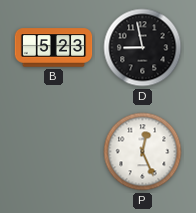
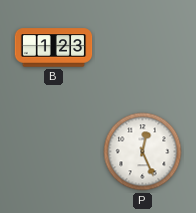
B: 5:23 -> 1:23 (54, 48)
D: 8:58 -> none (143, 48)
